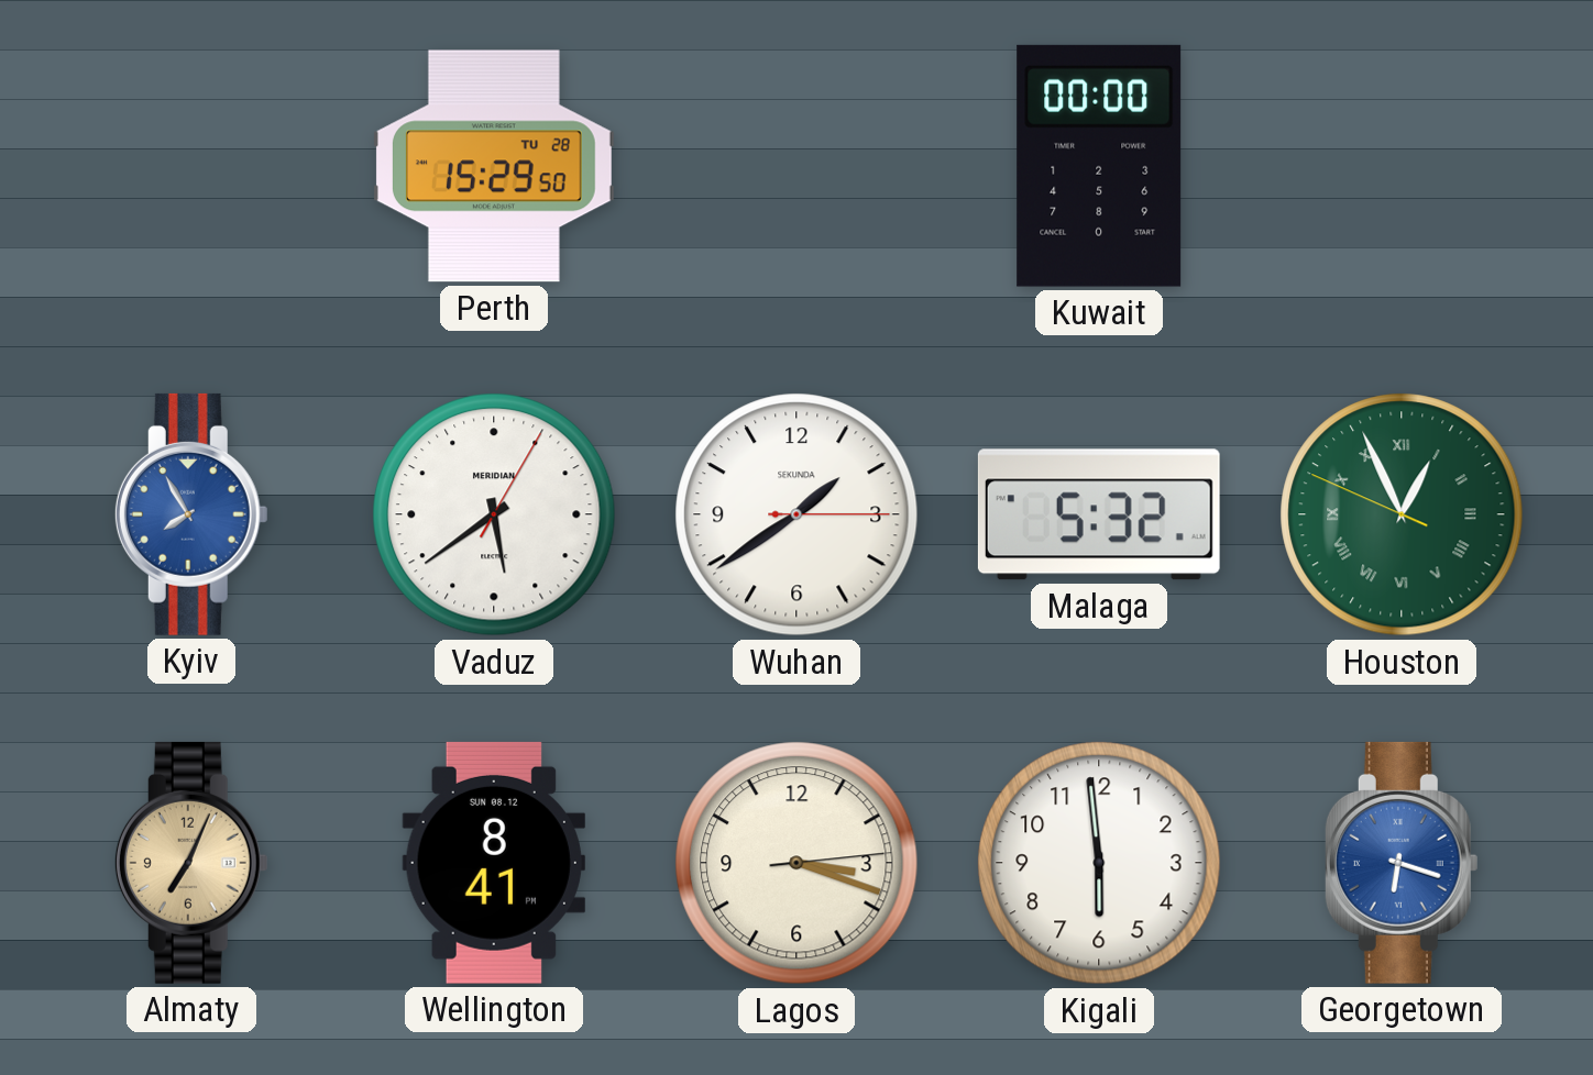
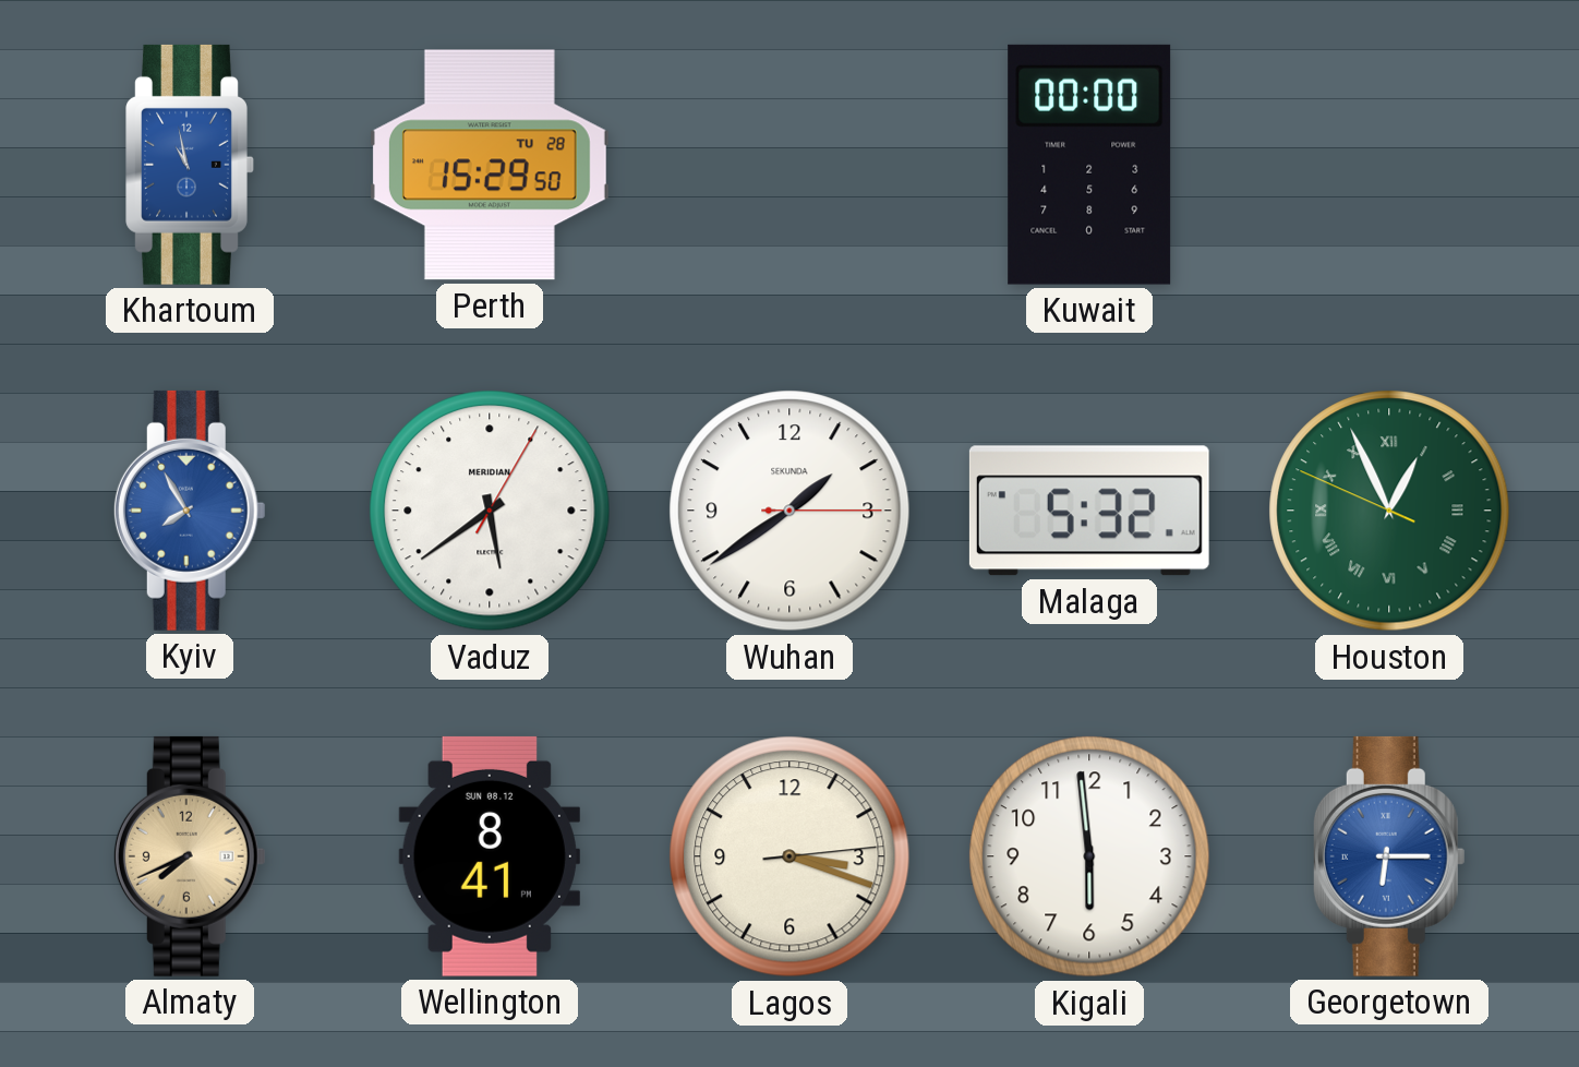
Khartoum: none -> 10:58 (190, 165)
Almaty: 7:04 -> 7:41 (190, 856)
Georgetown: 6:18 -> 6:15 (1389, 856)
